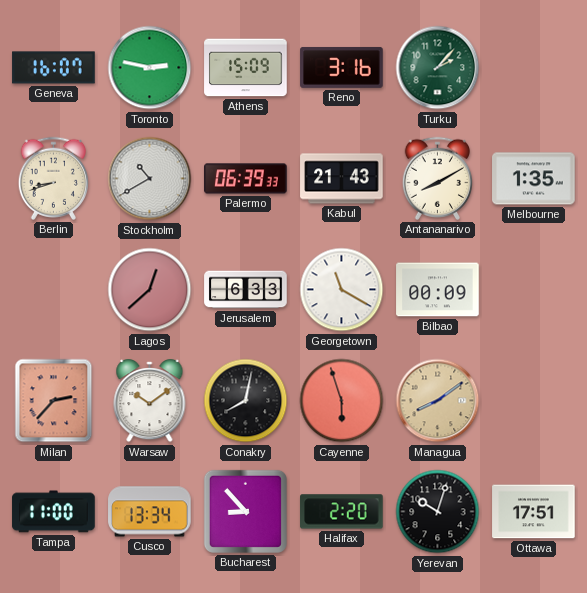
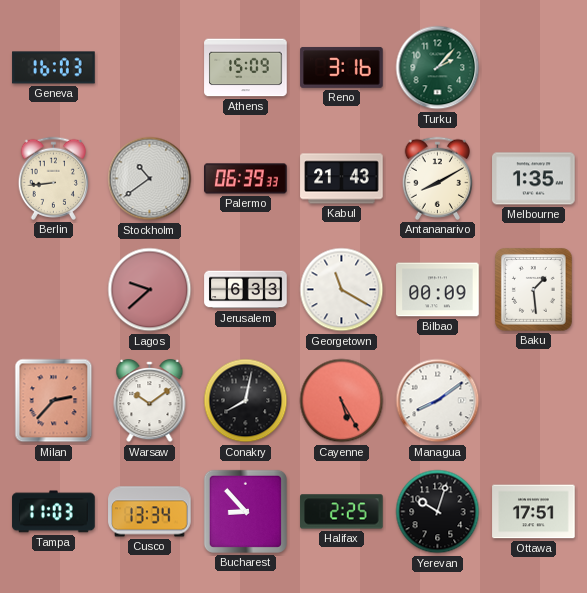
Geneva: 16:07 -> 16:03 (54, 68)
Toronto: 2:47 -> none (150, 68)
Berlin: 8:42 -> 8:44 (53, 178)
Stockholm: 10:40 -> 10:39 (150, 179)
Lagos: 12:38 -> 9:38 (150, 290)
Baku: none -> 1:29 (533, 289)
Cayenne: 5:57 -> 5:25 (342, 401)
Managua dial: champagne -> white (438, 401)
Tampa: 11:00 -> 11:03 (54, 512)
Halifax: 2:20 -> 2:25 (342, 512)
